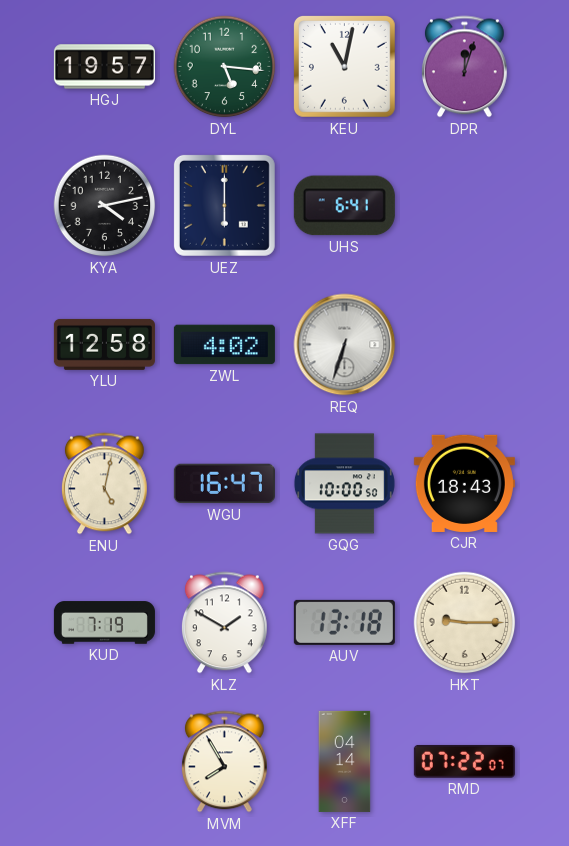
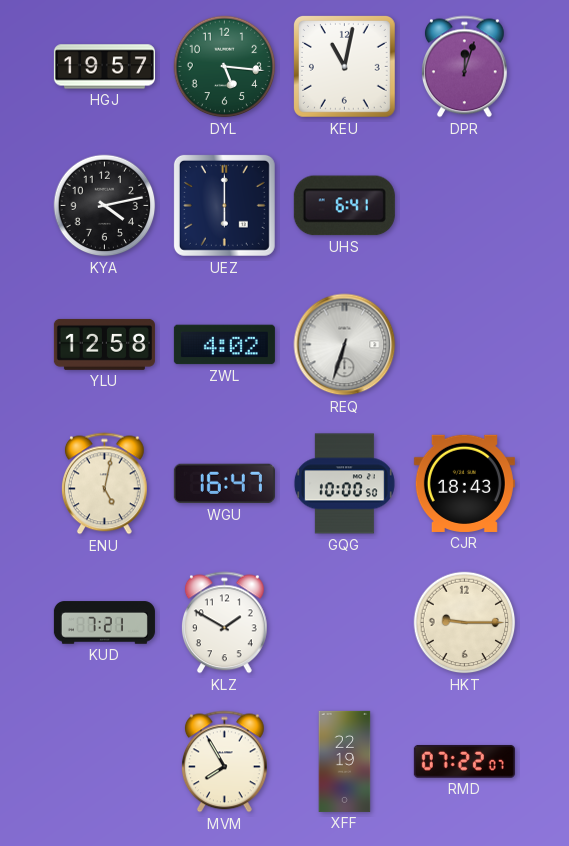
KUD: 7:19 -> 7:21 (104, 623)
AUV: 13:18 -> none (344, 622)
XFF: 04:14 -> 22:19 (345, 761)
